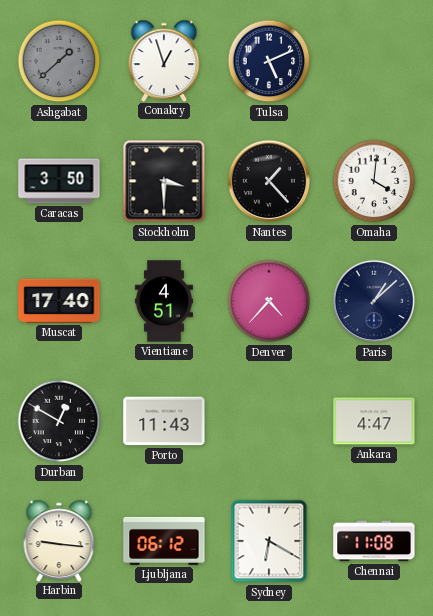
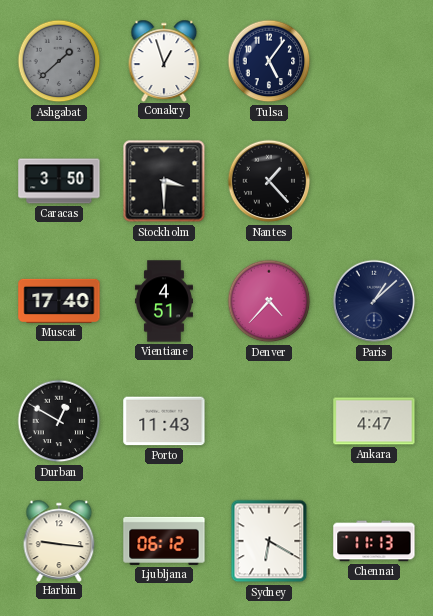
Tulsa: 5:11 -> 5:06 (269, 61)
Omaha: 4:01 -> none (374, 181)
Chennai: 11:08 -> 11:13 (374, 541)
